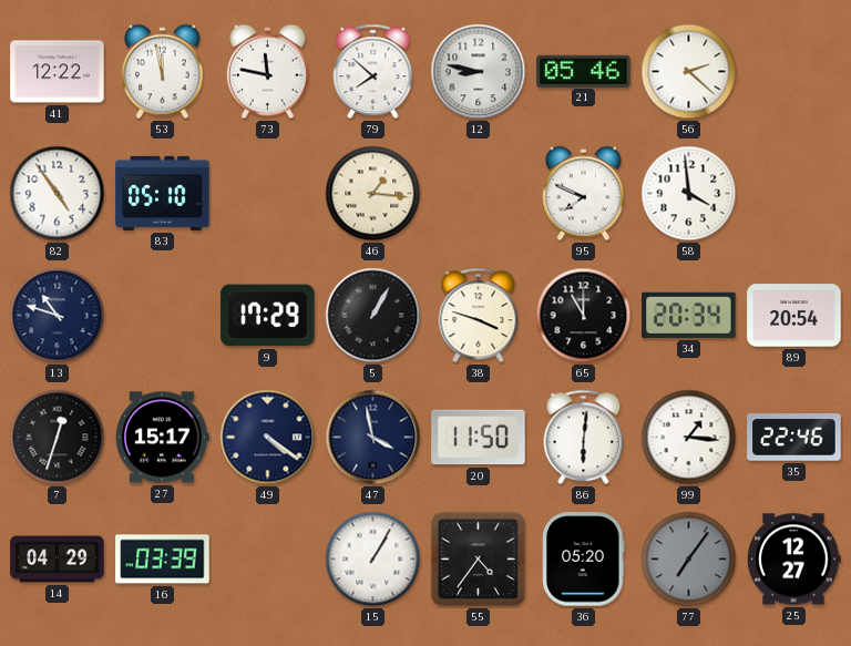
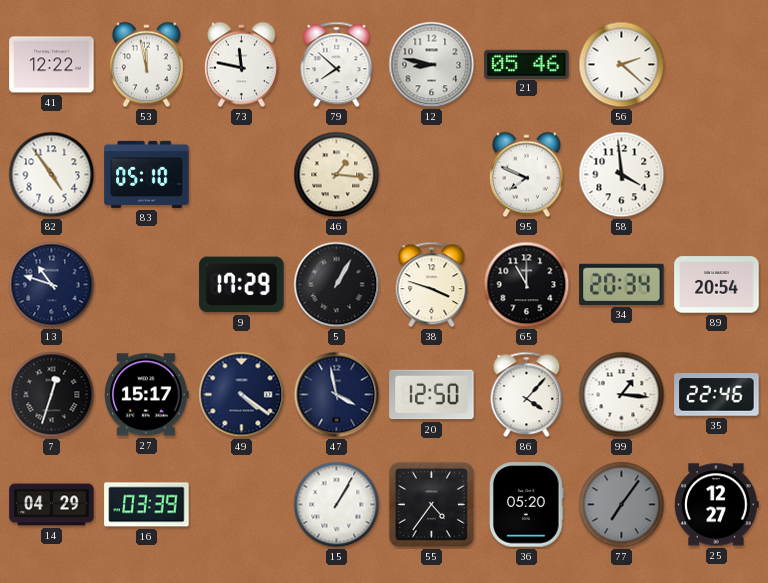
20: 11:50 -> 12:50 (432, 395)
86: 6:01 -> 4:07 (527, 395)
